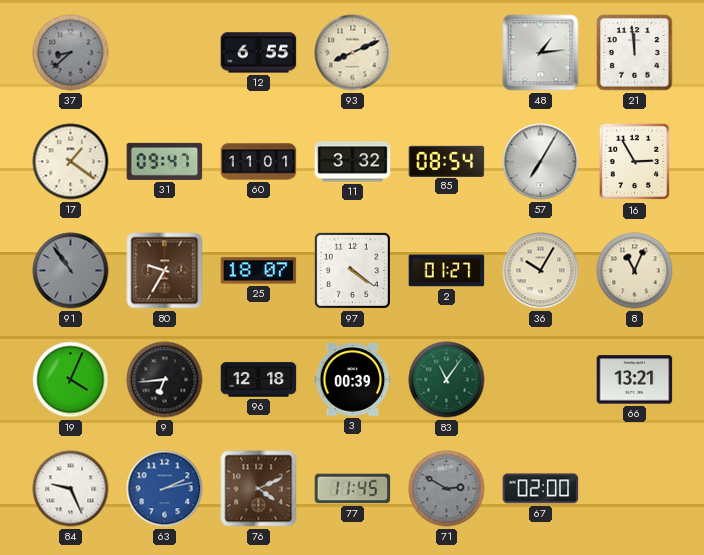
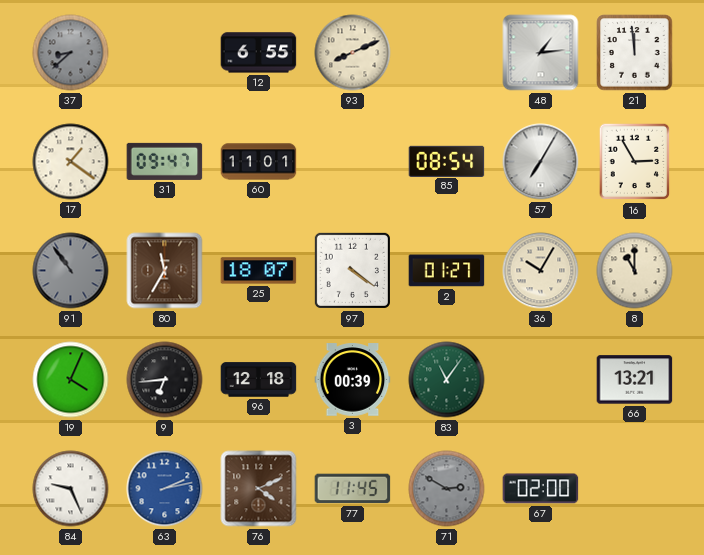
11: 3:32 -> none (353, 162)
80: 9:35 -> 11:35 (165, 271)
8: 11:04 -> 11:00 (635, 271)
